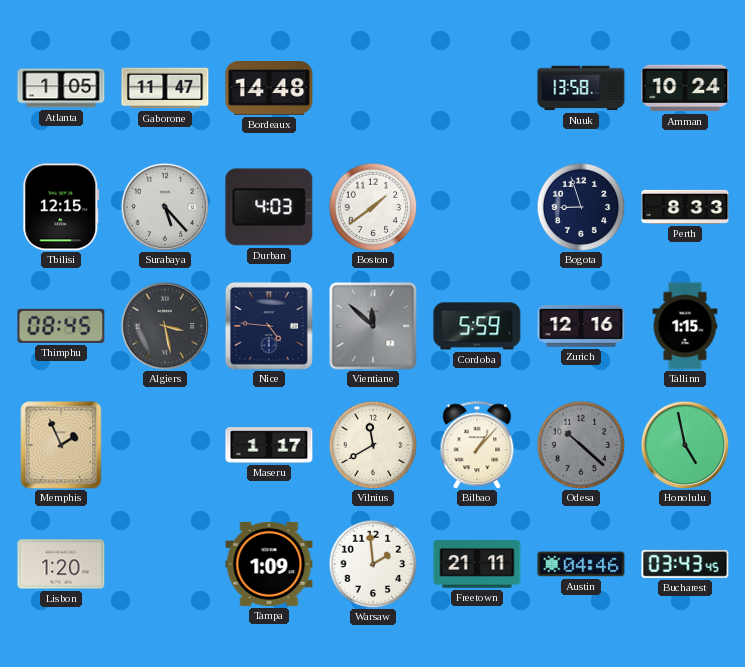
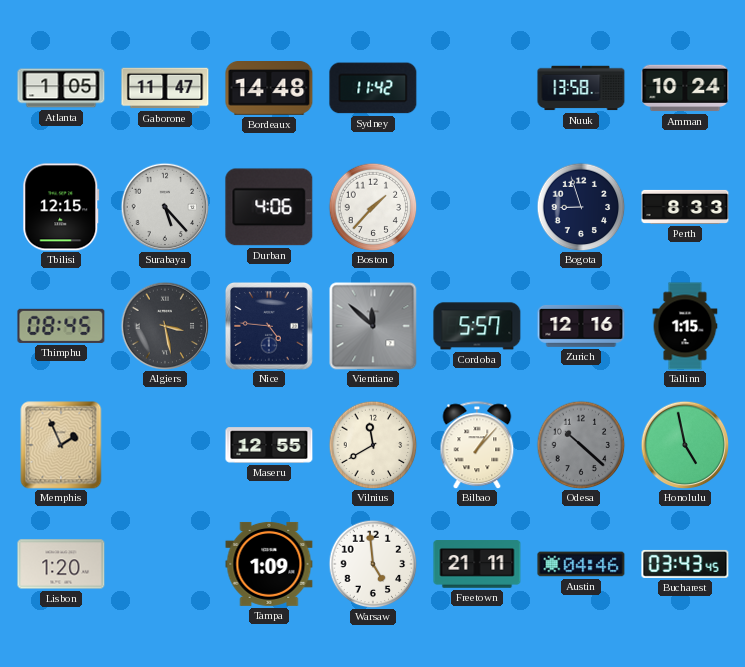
Sydney: none -> 11:42 (373, 88)
Durban: 4:03 -> 4:06 (269, 207)
Boston: 1:39 -> 1:37 (373, 207)
Cordoba: 5:59 -> 5:57 (477, 326)
Maseru: 1:17 -> 12:55 (269, 445)
Warsaw: 1:59 -> 4:59 (373, 564)
